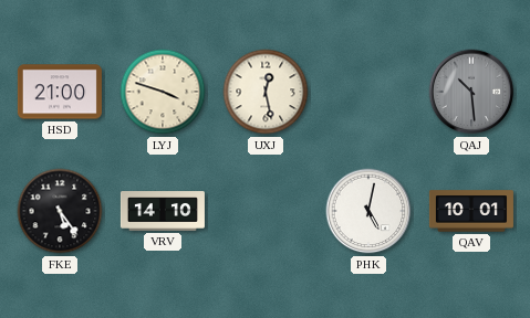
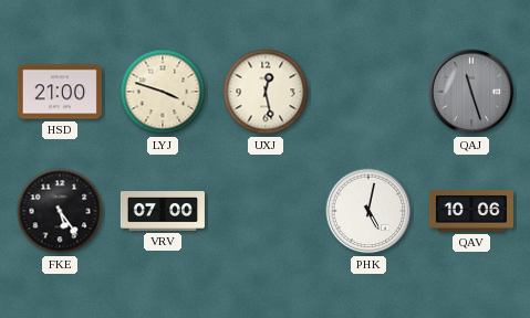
QAJ: 10:29 -> 11:27 (471, 92)
VRV: 14:10 -> 07:00 (163, 211)
QAV: 10:01 -> 10:06 (471, 211)
